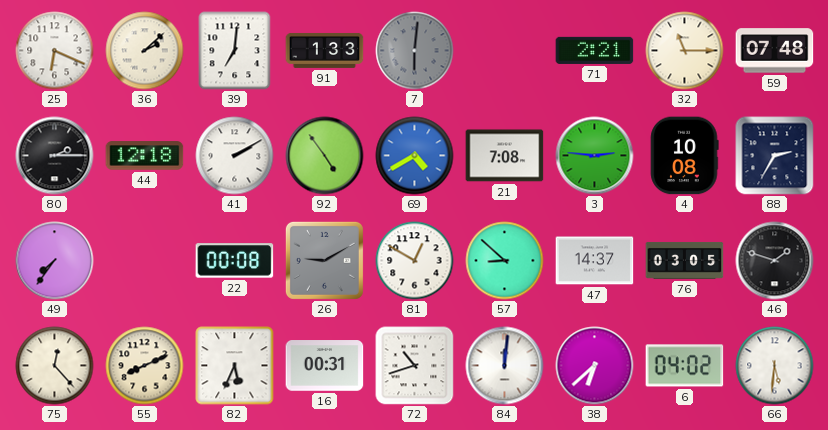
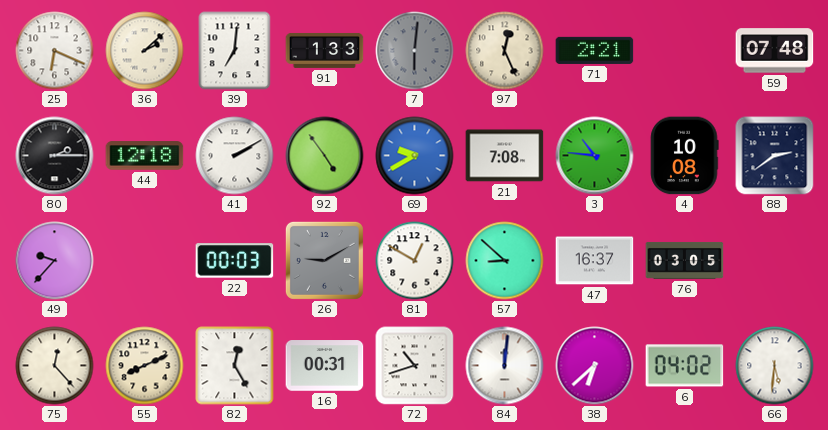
97: none -> 12:26 (505, 51)
32: 11:15 -> none (685, 51)
69: 4:40 -> 9:40 (415, 156)
3: 2:46 -> 10:46 (595, 156)
88: 2:35 -> 2:39 (775, 156)
49: 7:36 -> 9:37 (55, 261)
22: 00:08 -> 00:03 (235, 261)
47: 14:37 -> 16:37 (595, 261)
46: 1:48 -> none (775, 261)
82: 5:34 -> 12:25 (235, 366)
